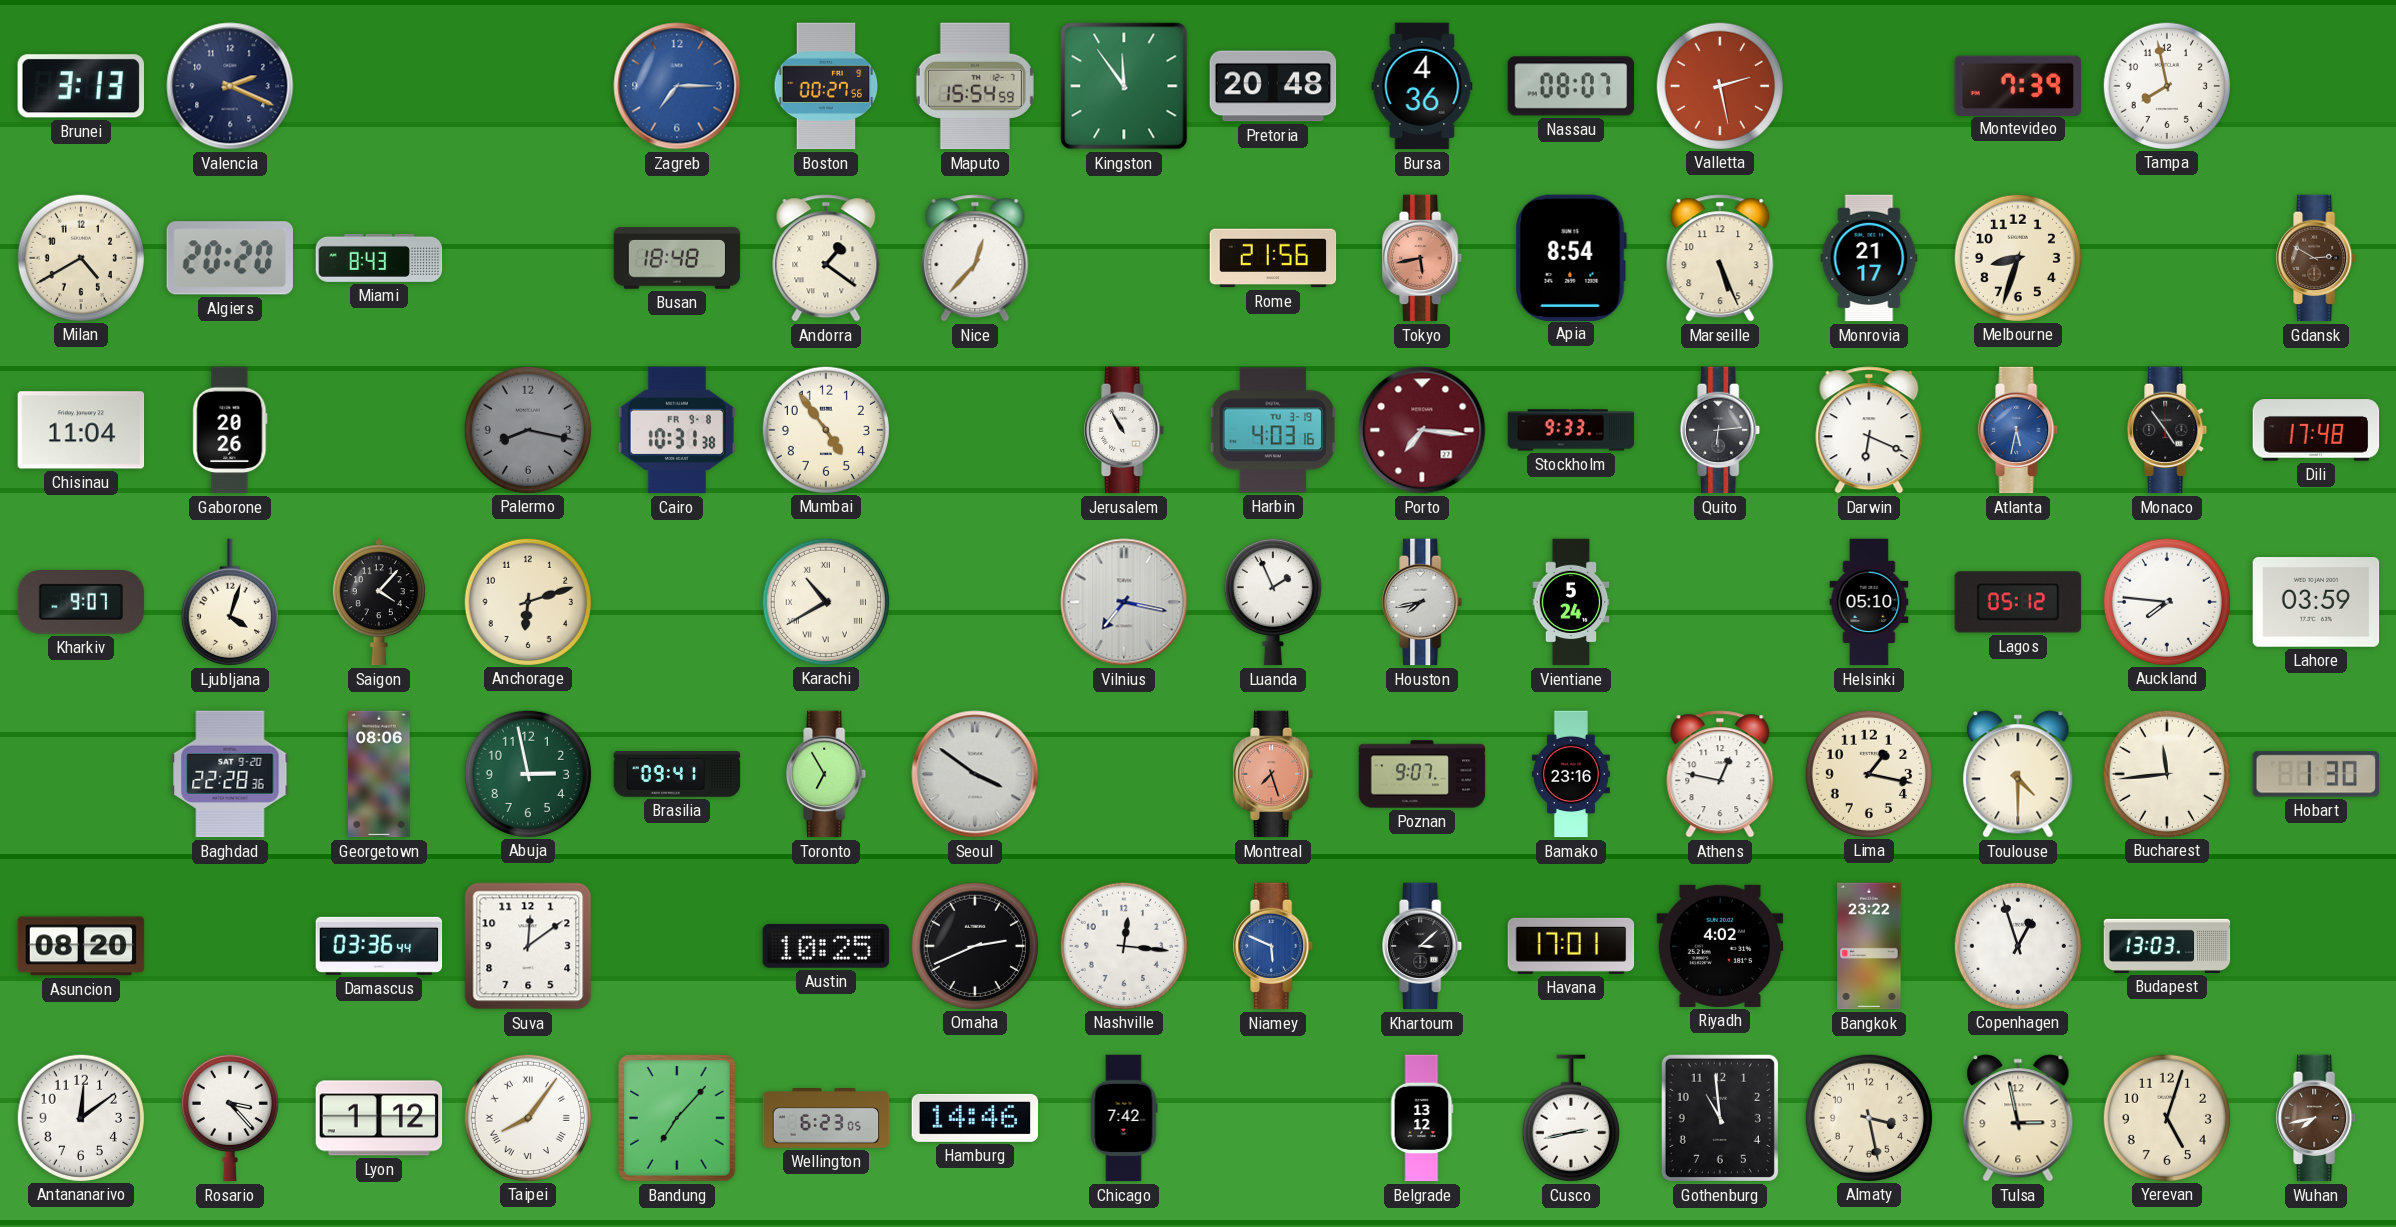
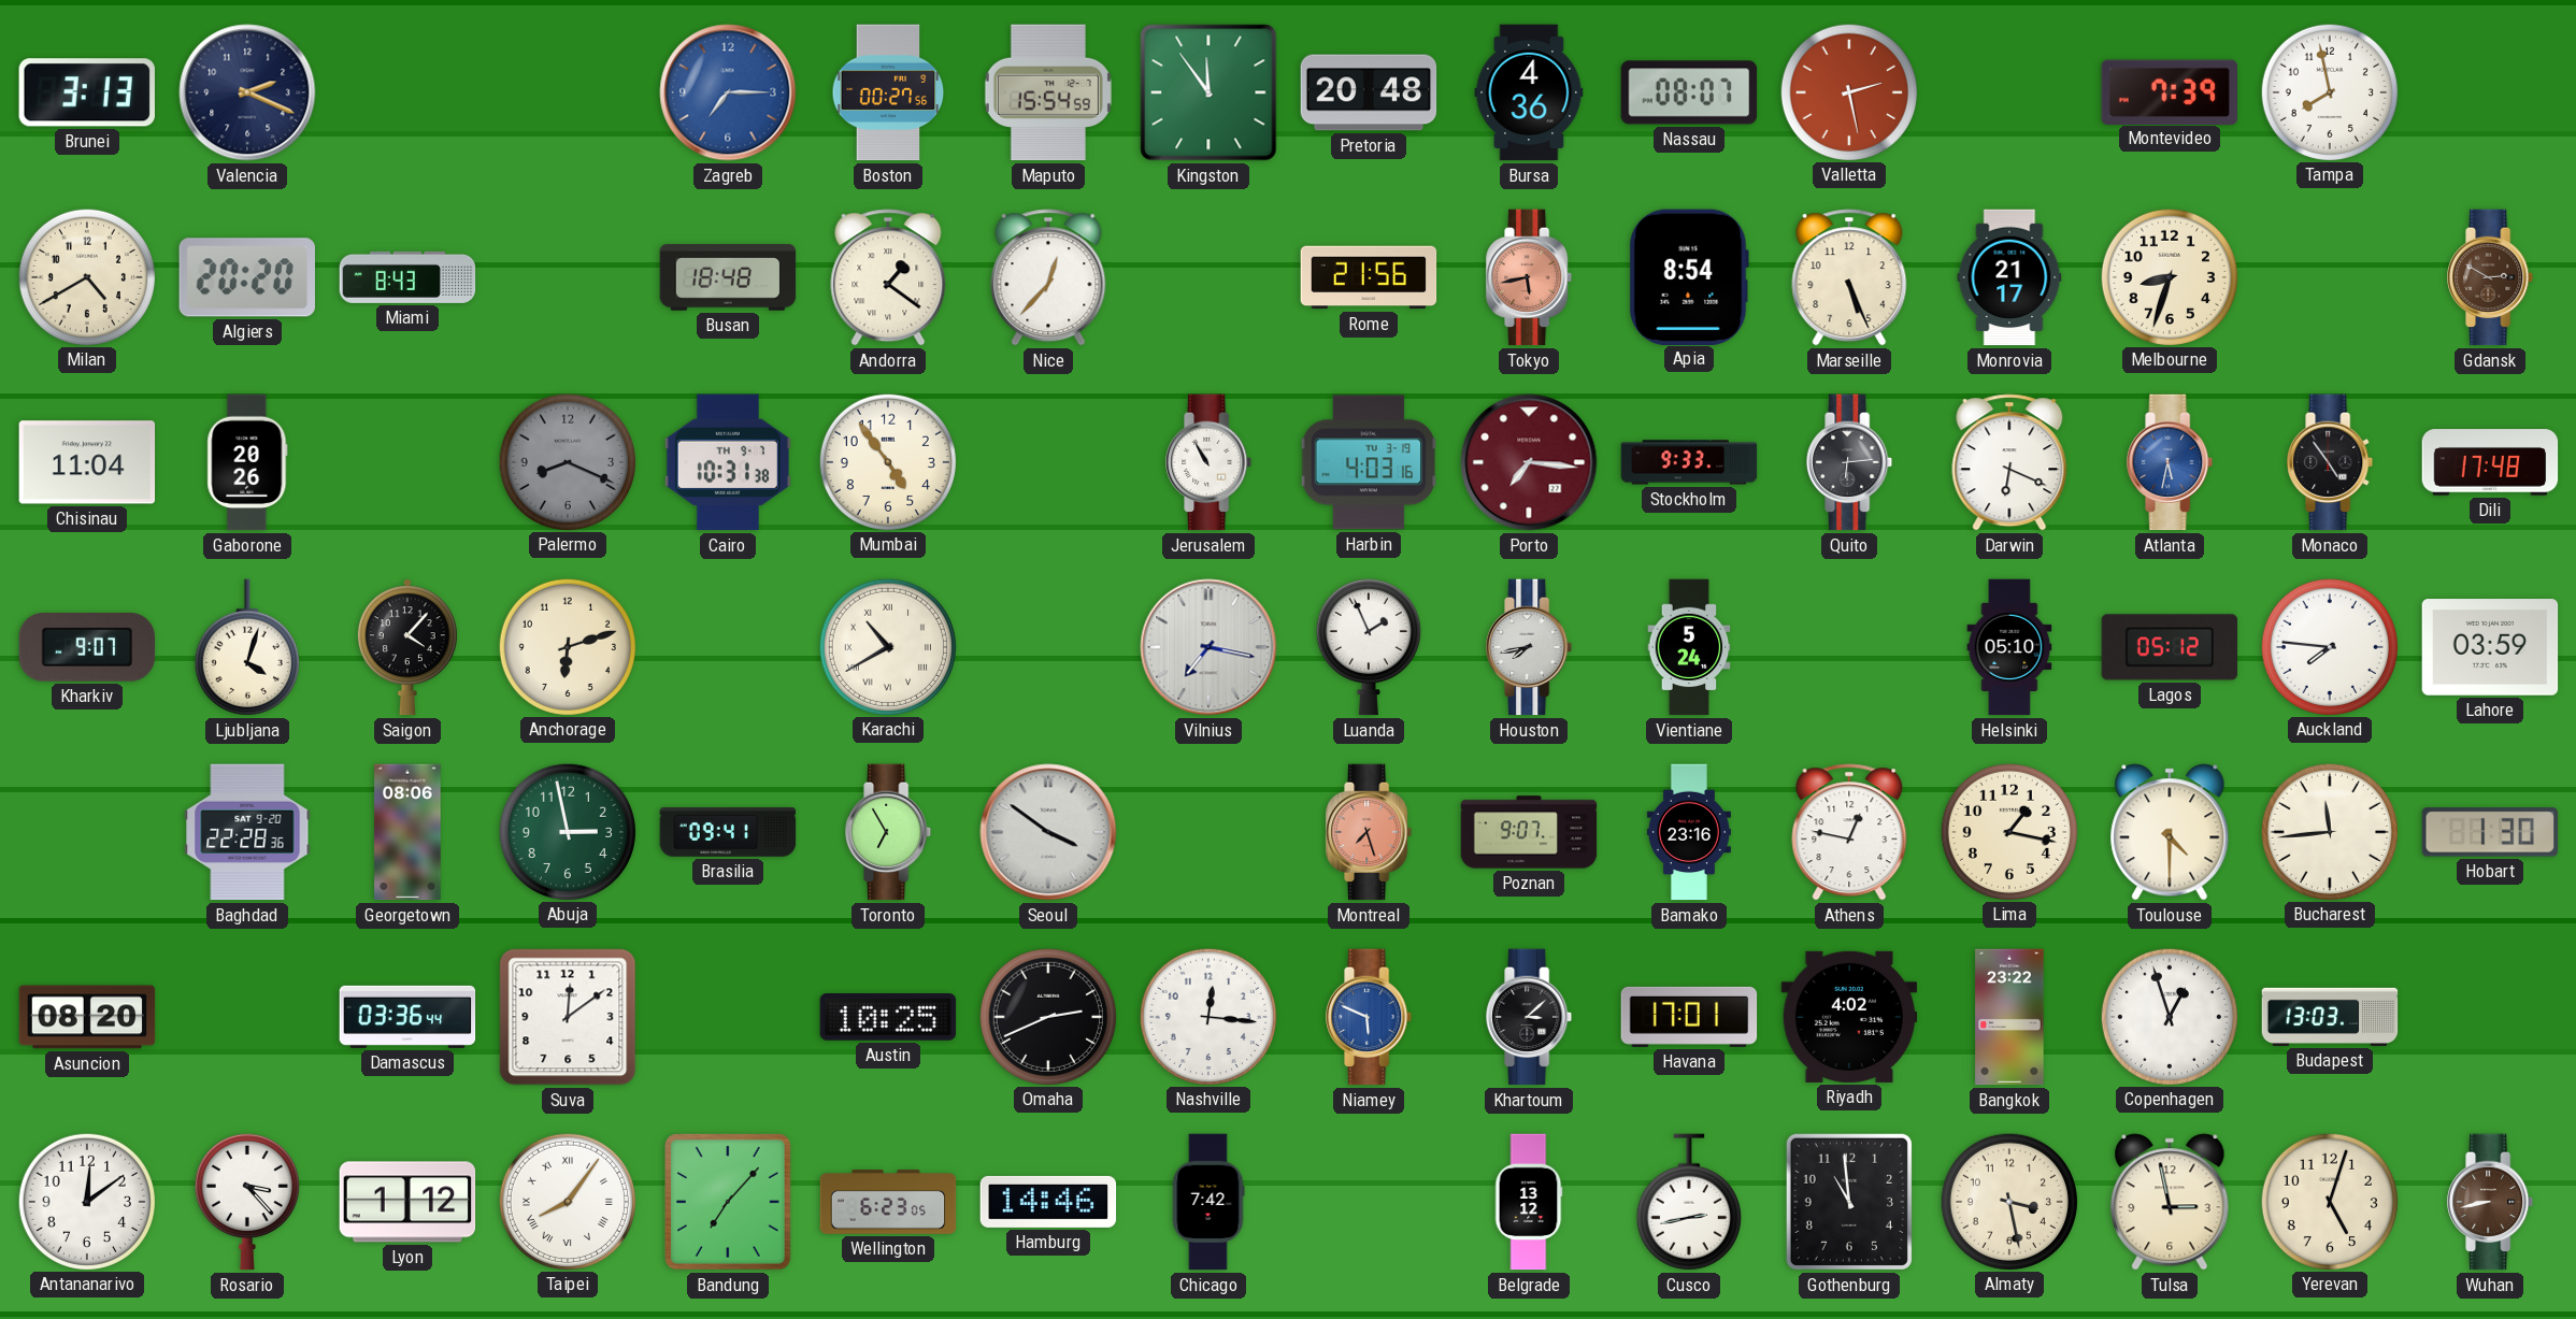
Palermo: 8:17 -> 8:19 (567, 461)
Cairo date: FR 9-8 -> TH 9-7 (728, 462)
Wuhan: 7:43 -> 8:43 (2491, 1202)
